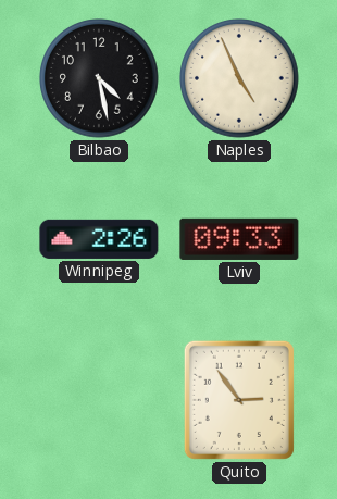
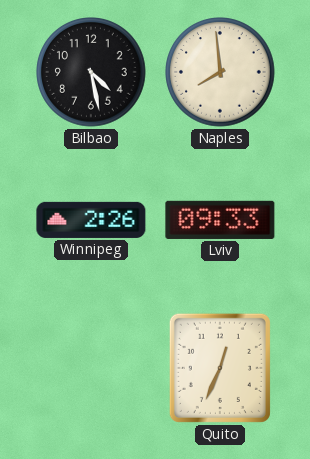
Naples: 4:56 -> 7:59 (221, 73)
Quito: 2:54 -> 12:34 (220, 368)
